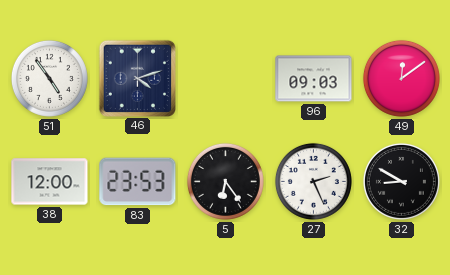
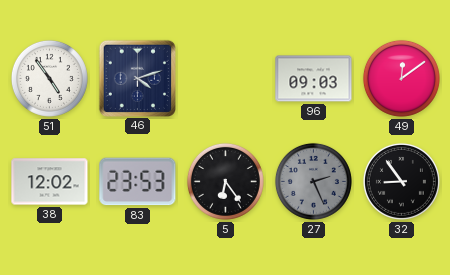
38: 12:00 -> 12:02 (50, 182)
27 dial: white -> grey (313, 181)
32: 8:50 -> 8:54 (401, 181)
